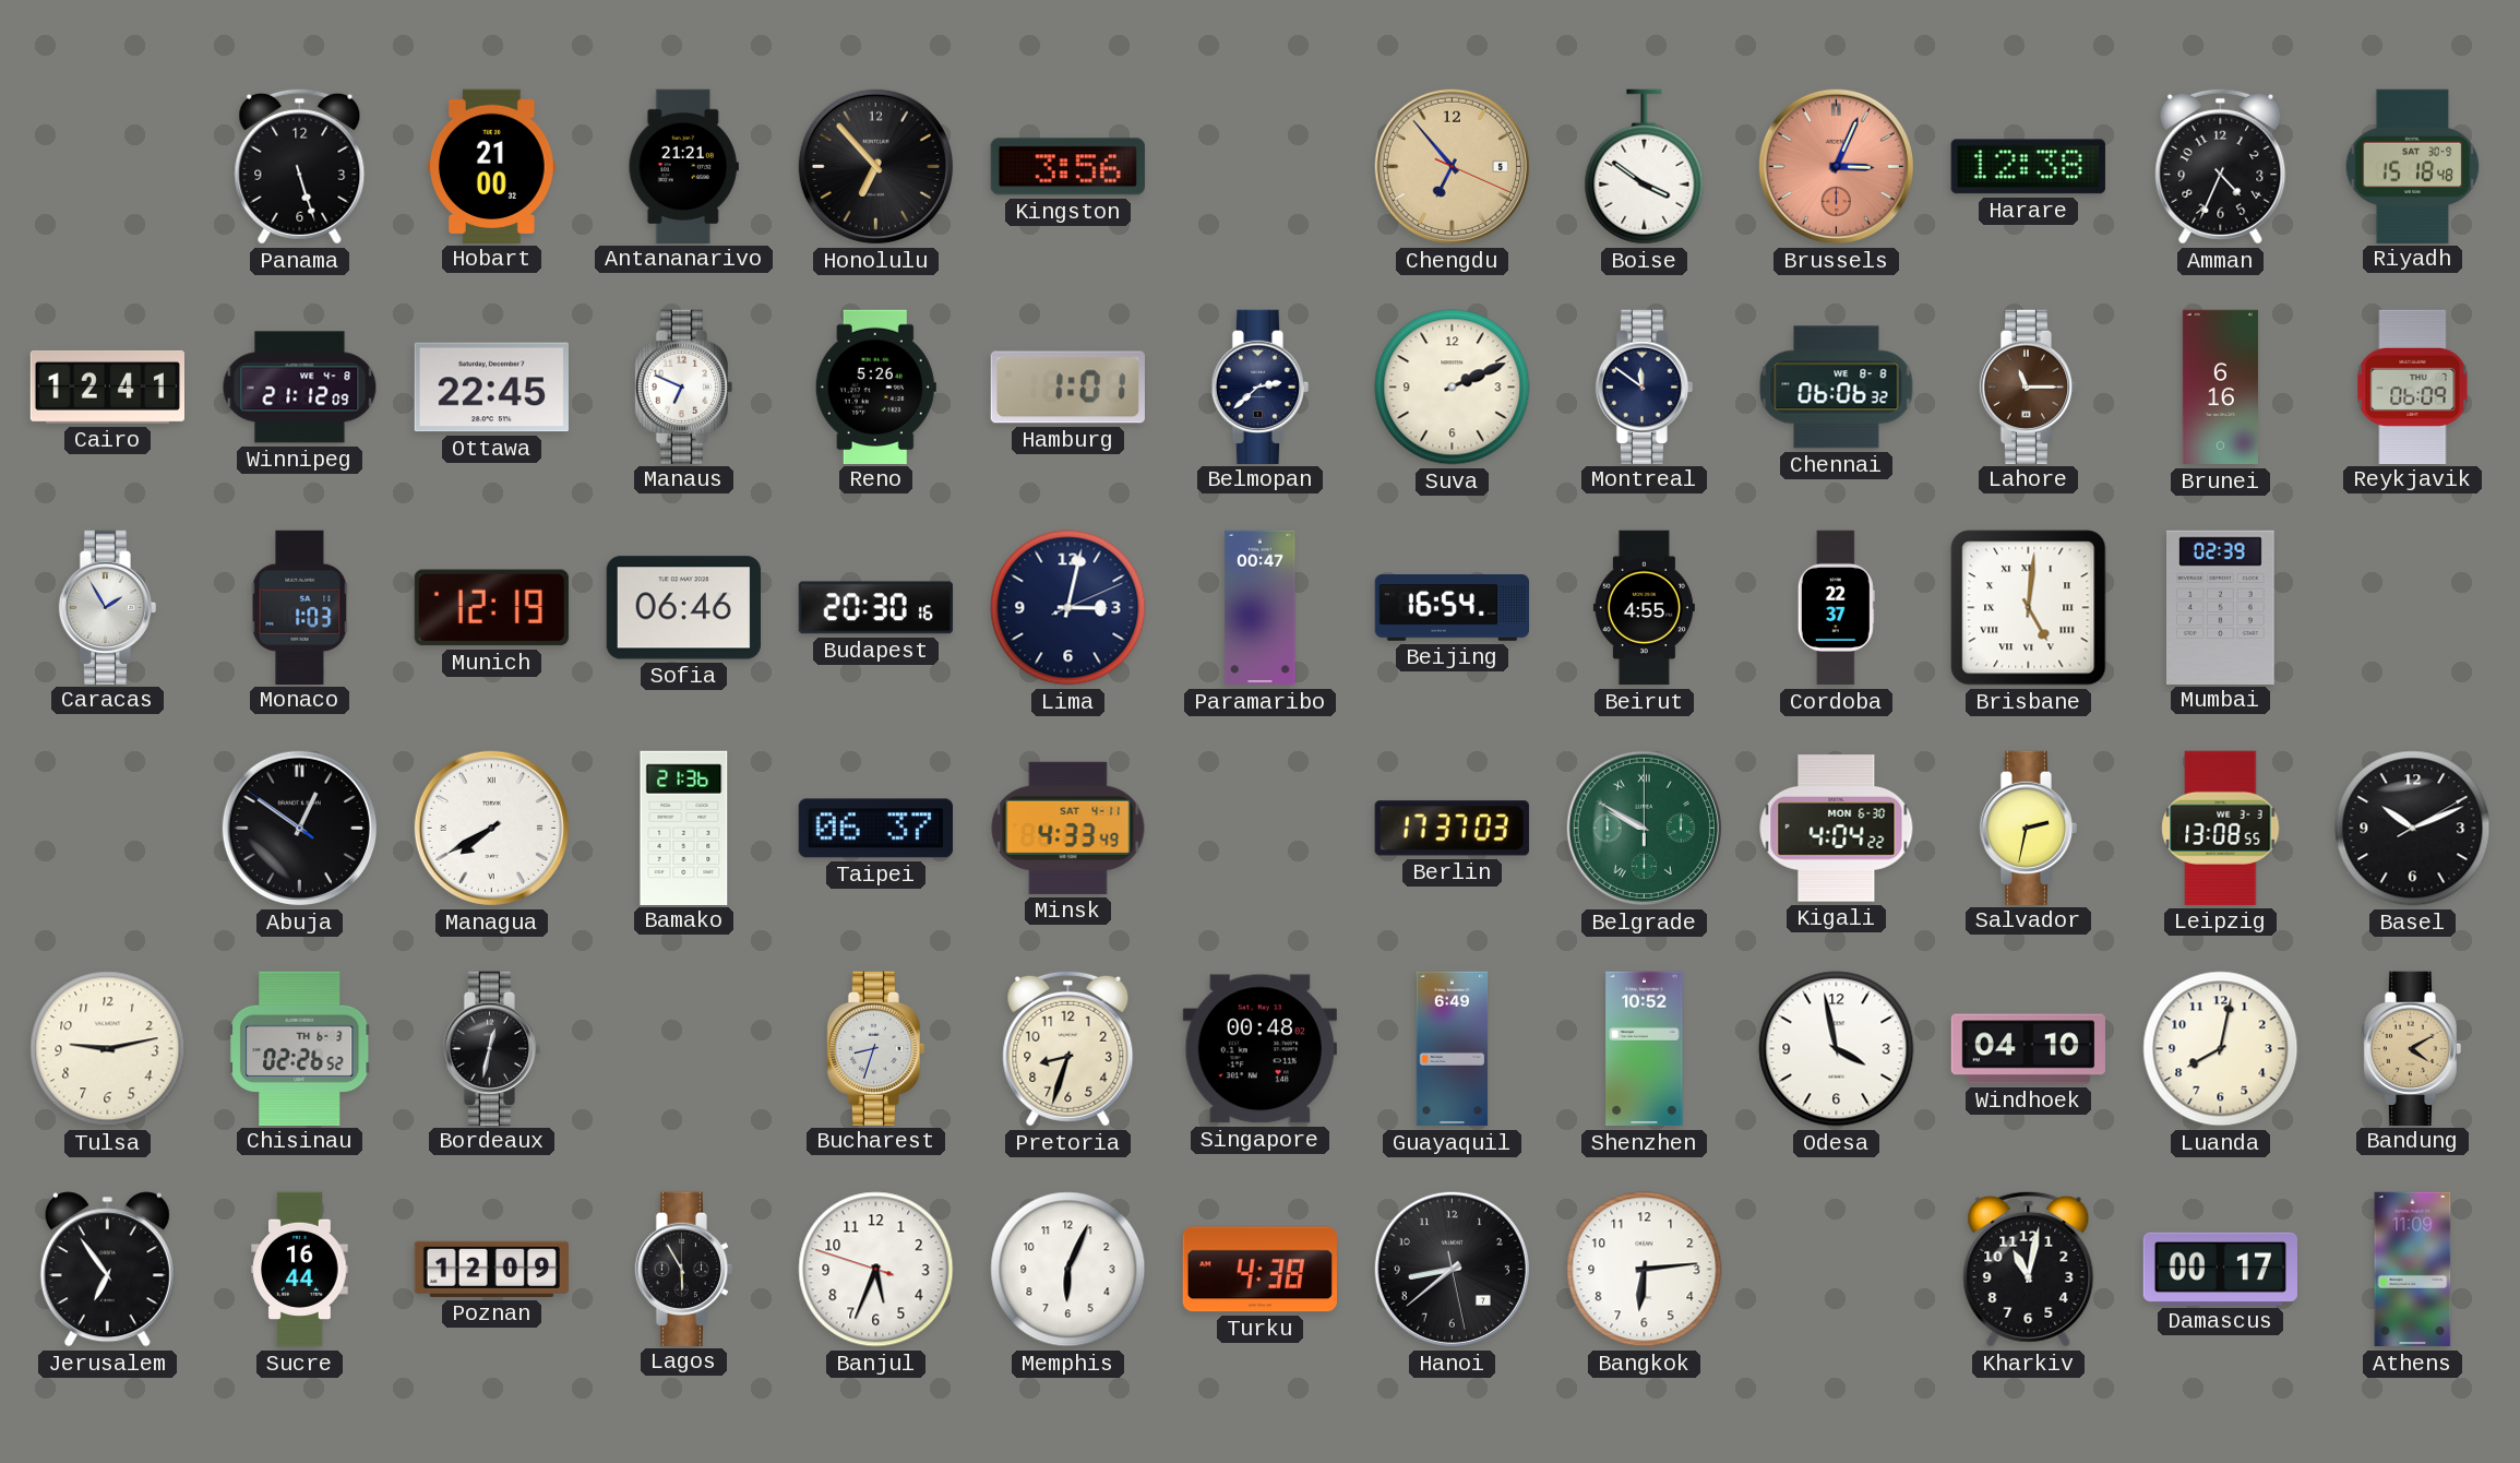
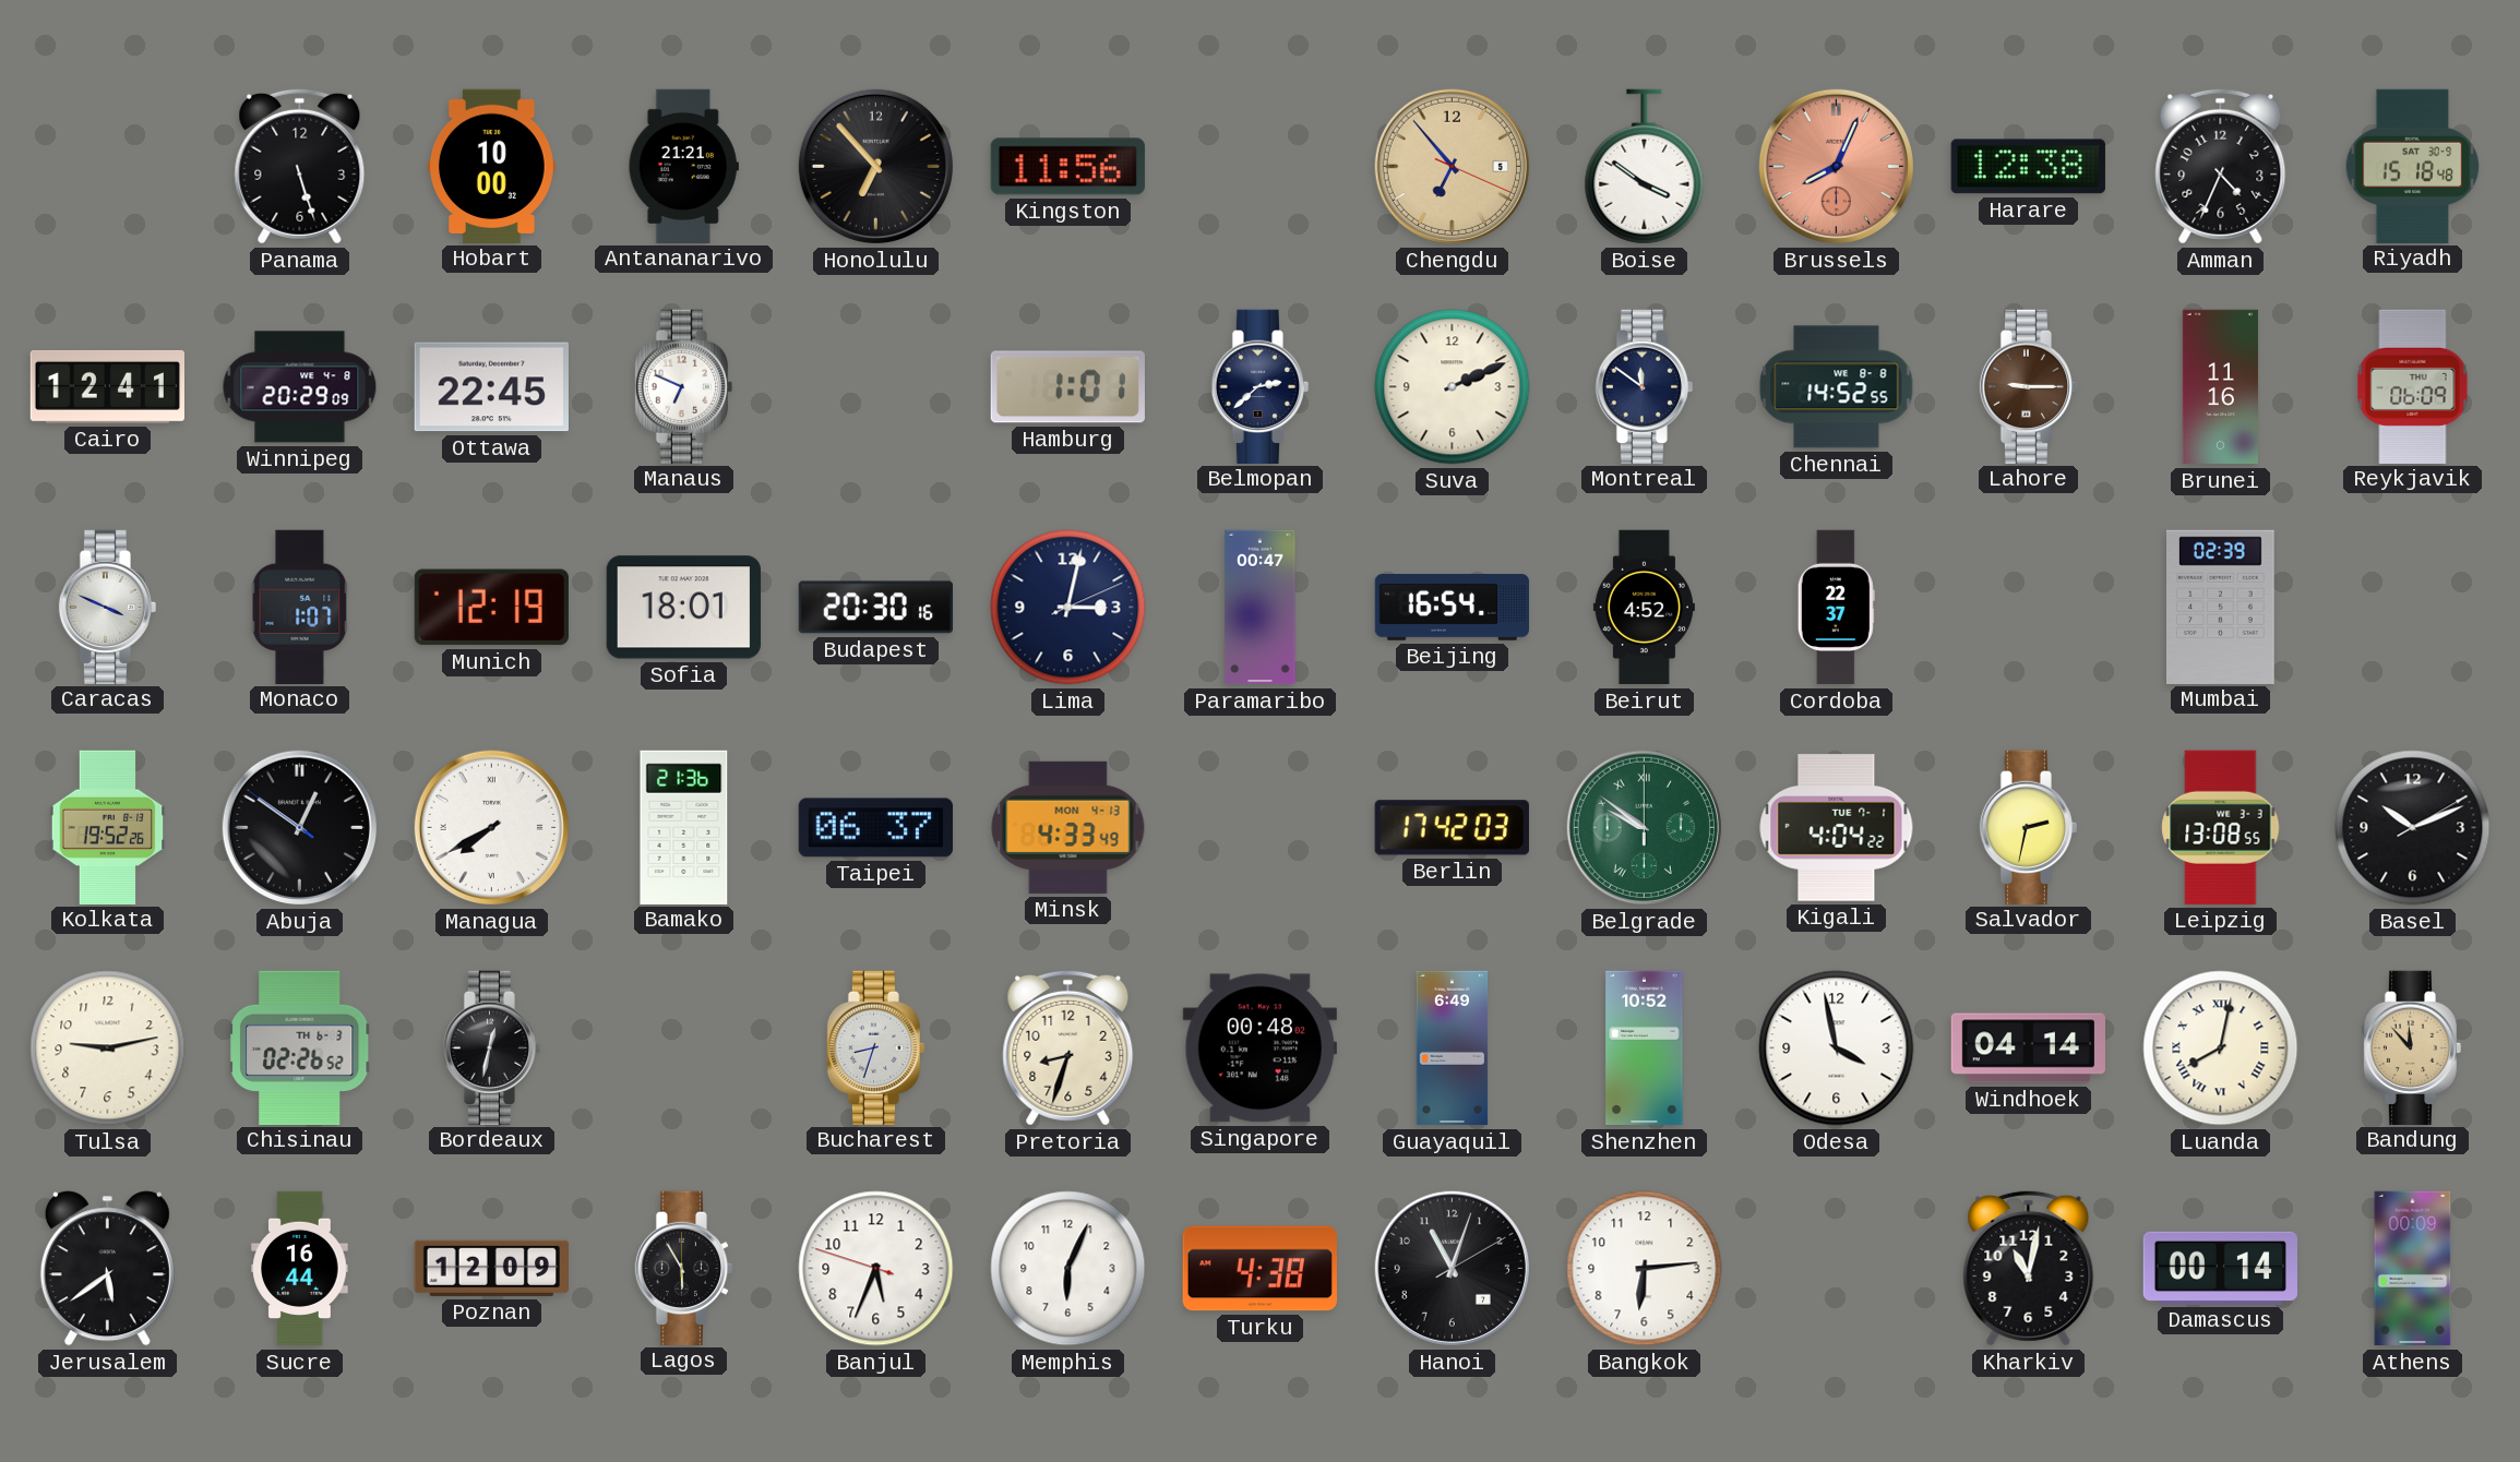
Hobart: 21:00 -> 10:00 (491, 166)
Kingston: 3:56 -> 11:56 (1067, 167)
Brussels: 3:04 -> 8:04 (1836, 166)
Winnipeg: 21:12 -> 20:29 (300, 387)
Reno: 5:26 -> none (875, 386)
Chennai: 06:06 -> 14:52 (1837, 387)
Lahore: 11:15 -> 9:15 (2029, 386)
Brunei: 6:16 -> 11:16 (2220, 387)
Caracas: 1:55 -> 3:49 (108, 607)
Monaco: 1:03 -> 1:07 (300, 607)
Sofia: 06:46 -> 18:01 (683, 608)
Beirut: 4:55 -> 4:52 (1644, 608)
Brisbane: 5:01 -> none (2029, 608)
Kolkata: none -> 19:52 (108, 827)
Minsk date: SAT 4-11 -> MON 4-13 (1068, 827)
Berlin: 17:37 -> 17:42 (1452, 828)
Belgrade: 9:50 -> 9:51 (1644, 827)
Kigali date: MON 6-30 -> TUE 7-1 (1837, 828)
Windhoek: 04:10 -> 04:14 (2029, 1048)
Luanda numerals: Arabic -> Roman (2221, 1048)
Bandung: 4:10 -> 11:53 (2413, 1047)
Jerusalem: 6:54 -> 5:39 (107, 1269)
Hanoi: 8:38 -> 11:03 (1452, 1268)
Damascus: 00:17 -> 00:14 (2220, 1268)
Athens: 11:09 -> 00:09 (2413, 1269)
